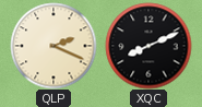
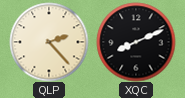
QLP: 2:19 -> 2:23 (49, 42)
